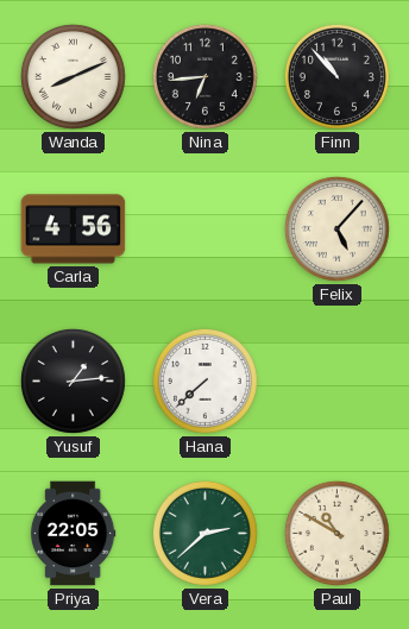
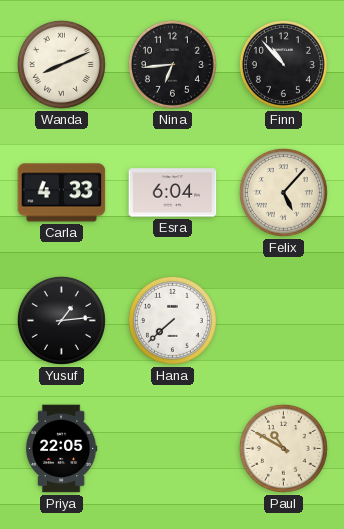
Carla: 4:56 -> 4:33 (62, 193)
Esra: none -> 6:04 (173, 193)
Vera: 2:38 -> none (204, 533)
